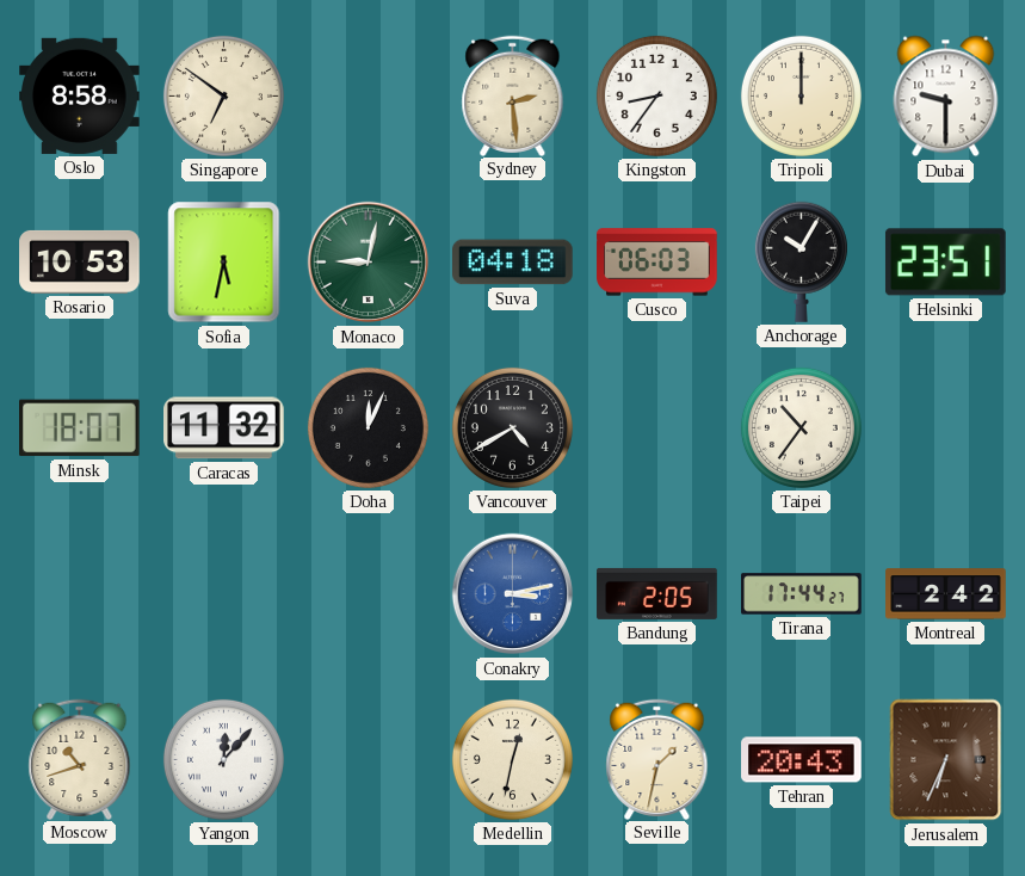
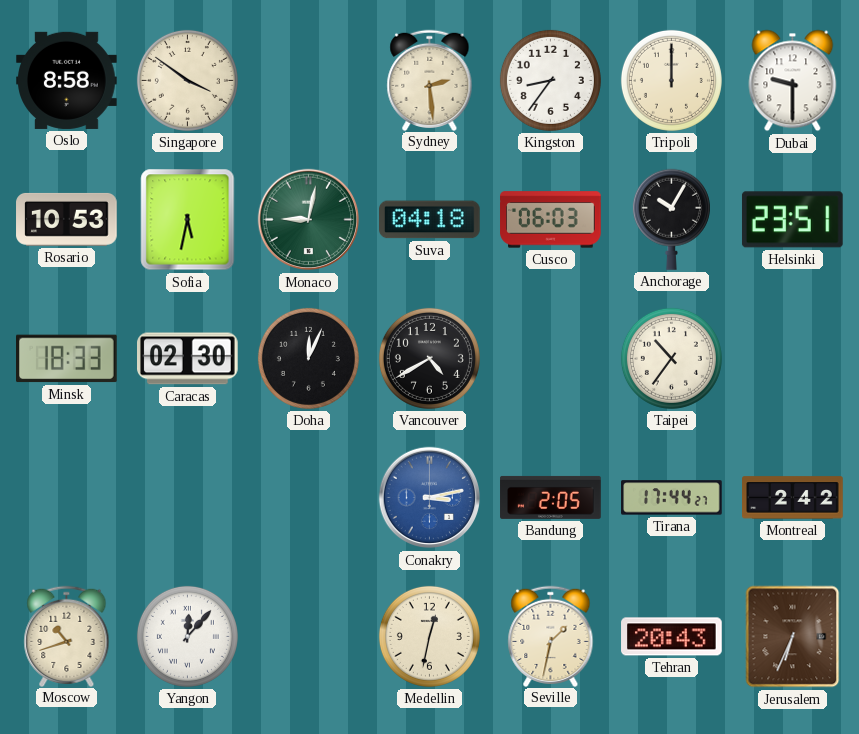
Singapore: 6:51 -> 3:51 (187, 80)
Minsk: 18:07 -> 18:33 (67, 359)
Caracas: 11:32 -> 02:30 (188, 359)
